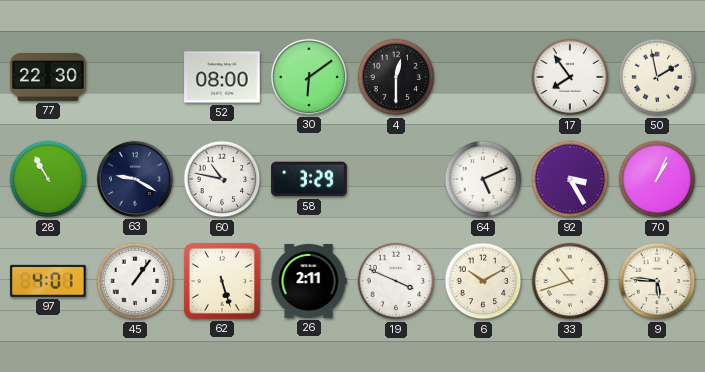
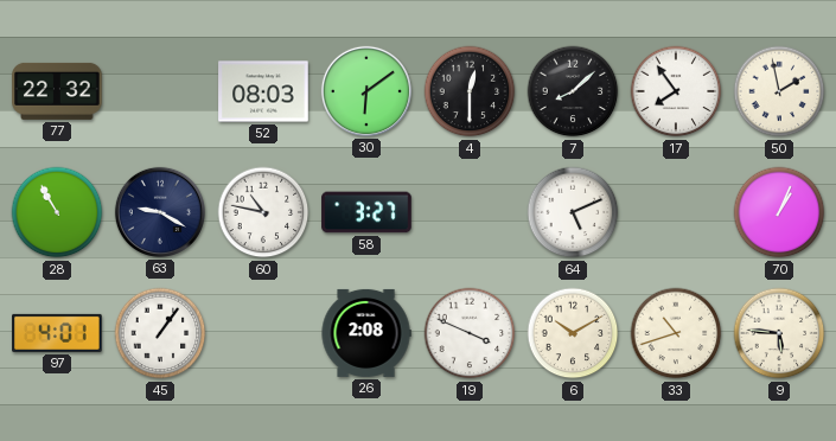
77: 22:30 -> 22:32 (57, 91)
52: 08:00 -> 08:03 (263, 91)
7: none -> 8:08 (573, 91)
58: 3:29 -> 3:27 (366, 212)
92: 3:25 -> none (570, 179)
62: 5:27 -> none (222, 281)
26: 2:11 -> 2:08 (366, 333)
